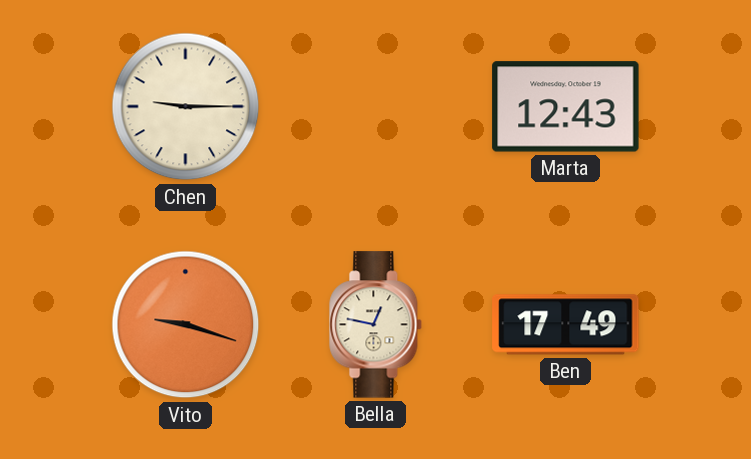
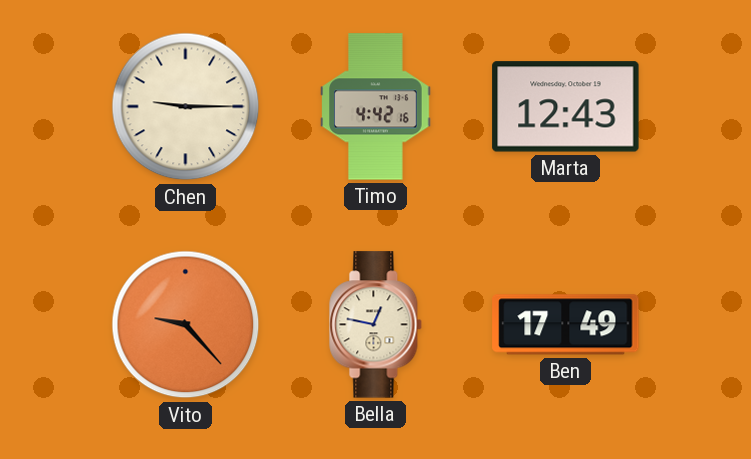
Timo: none -> 4:42 (376, 107)
Vito: 9:18 -> 9:23 (186, 325)
